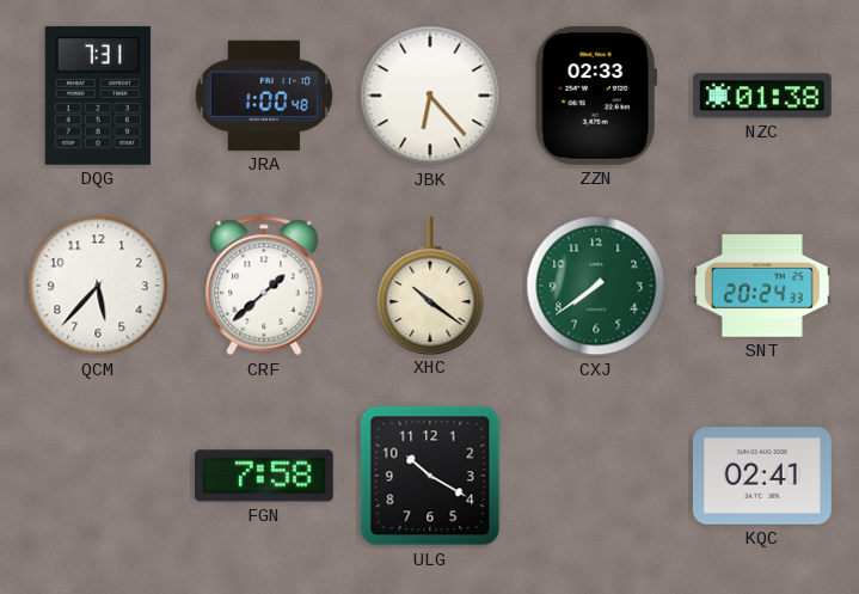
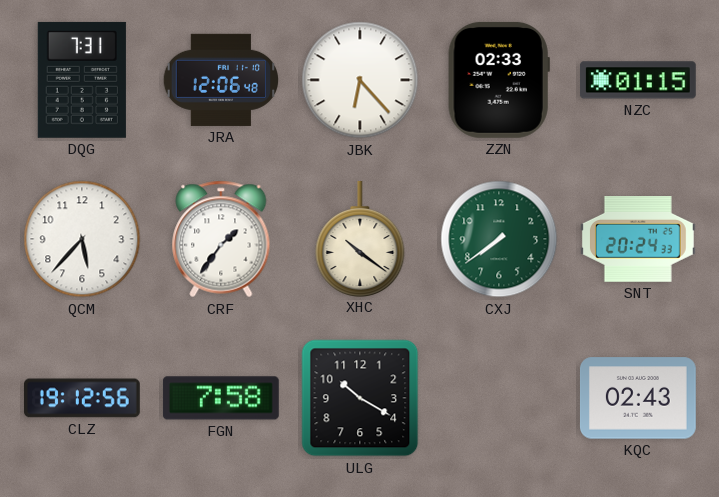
JRA: 1:00 -> 12:06 (220, 80)
NZC: 01:38 -> 01:15 (638, 80)
CRF: 1:38 -> 1:36 (221, 239)
CLZ: none -> 19:12 (82, 398)
KQC: 02:41 -> 02:43 (638, 398)
